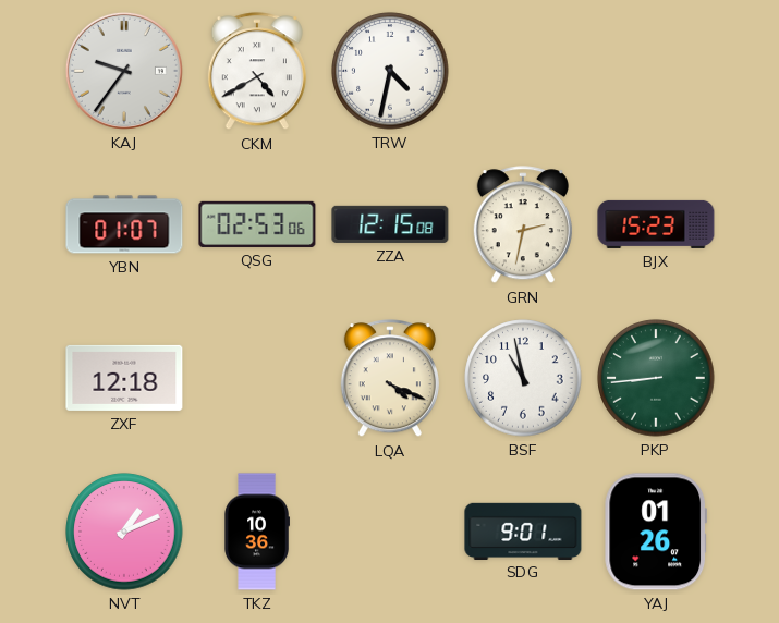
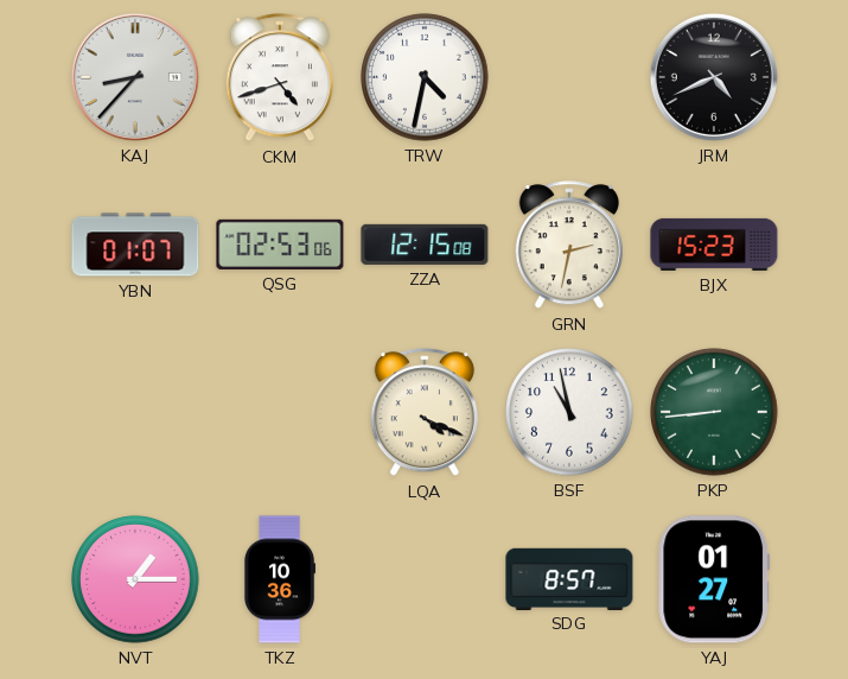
KAJ: 9:36 -> 8:37 (135, 77)
CKM: 4:40 -> 4:42 (280, 78)
JRM: none -> 4:41 (714, 77)
ZXF: 12:18 -> none (124, 378)
NVT: 1:11 -> 1:15 (135, 579)
SDG: 9:01 -> 8:57 (569, 578)
YAJ: 01:26 -> 01:27 (713, 579)
